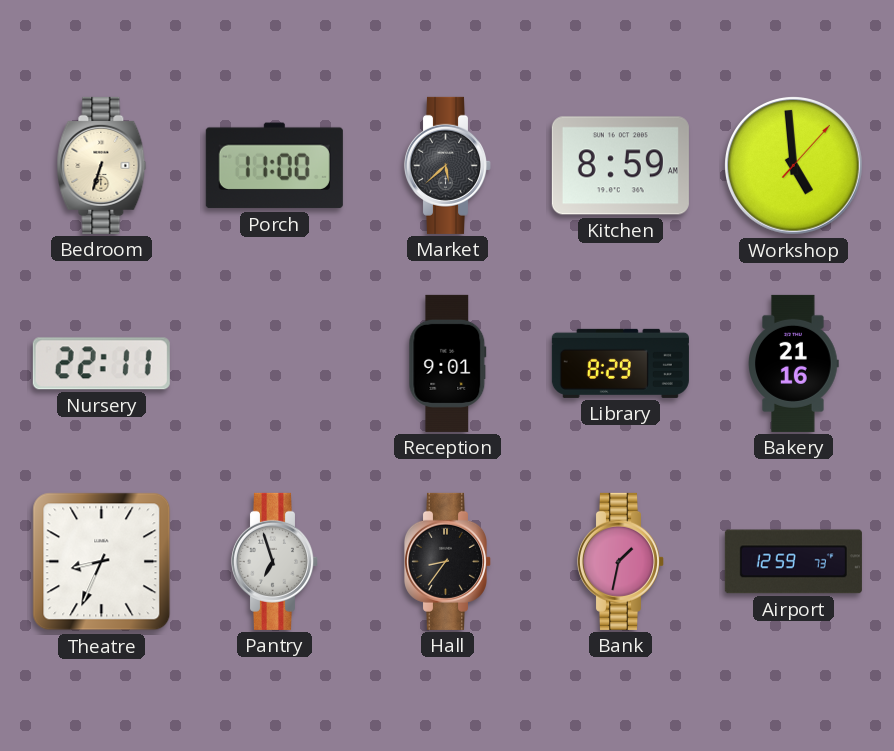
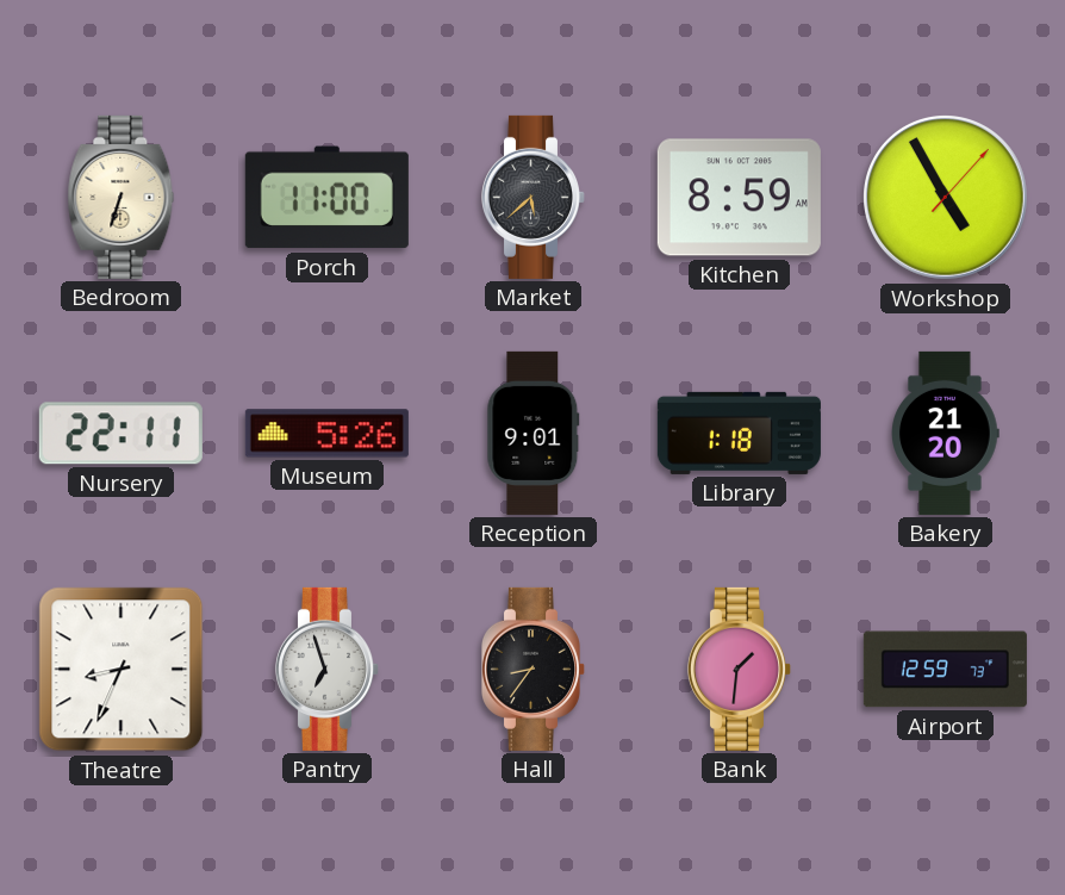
Workshop: 4:59 -> 4:55 (946, 198)
Museum: none -> 5:26 (326, 434)
Library: 8:29 -> 1:18 (739, 433)
Bakery: 21:16 -> 21:20 (946, 433)
Bank: 1:32 -> 1:31 (739, 669)
